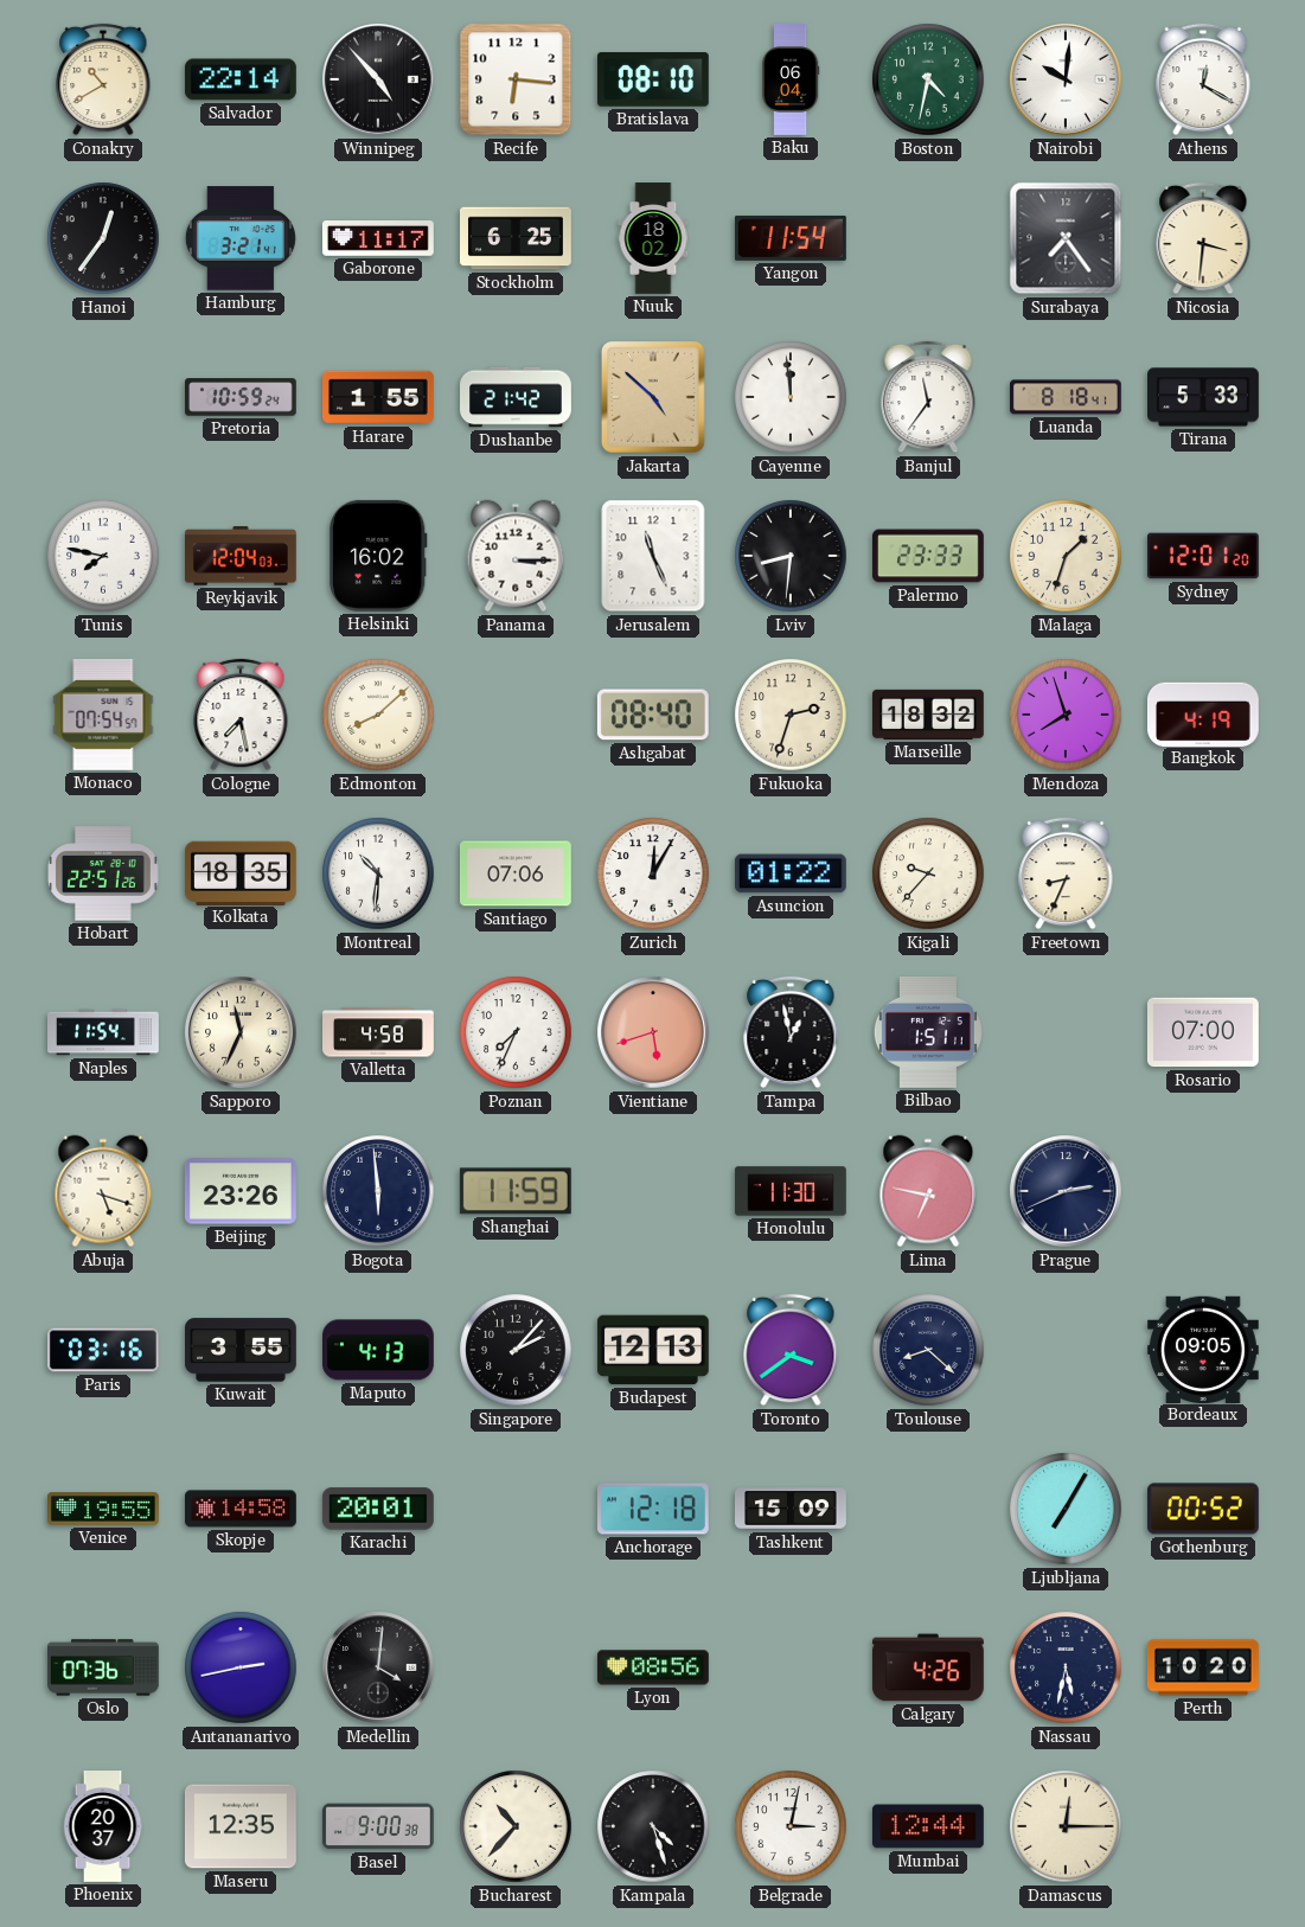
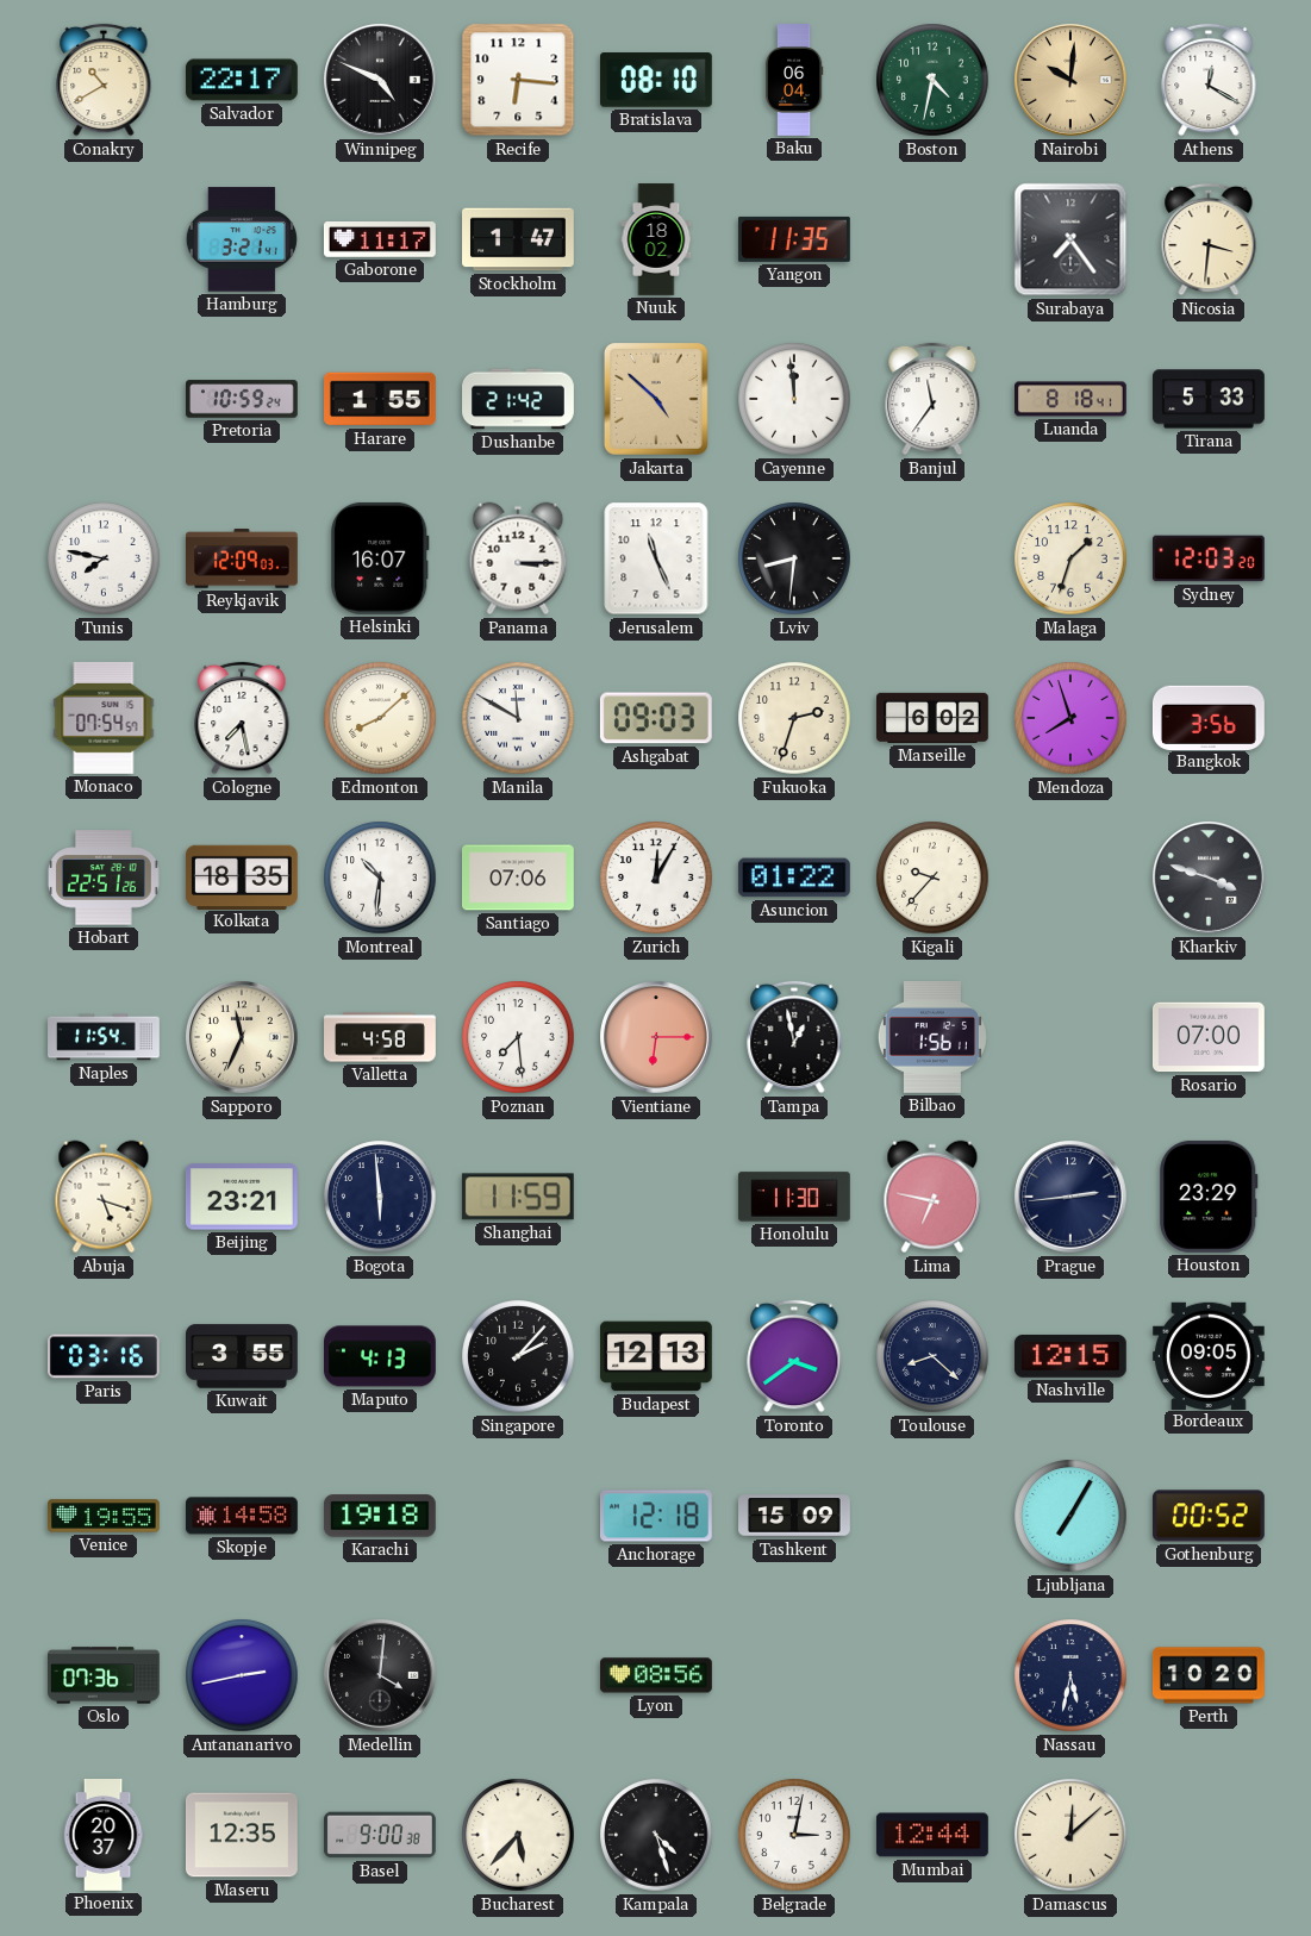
Salvador: 22:14 -> 22:17 (242, 80)
Winnipeg: 4:53 -> 4:49 (381, 81)
Nairobi dial: white -> champagne (1072, 81)
Hanoi: 12:36 -> none (103, 238)
Stockholm: 6:25 -> 1:47 (519, 239)
Yangon: 11:54 -> 11:35 (794, 239)
Reykjavik: 12:04 -> 12:09 (243, 558)
Helsinki: 16:02 -> 16:07 (381, 558)
Palermo: 23:33 -> none (929, 556)
Sydney: 12:01 -> 12:03 (1209, 558)
Manila: none -> 11:50 (518, 718)
Ashgabat: 08:40 -> 09:03 (656, 718)
Marseille: 18:32 -> 6:02 (934, 718)
Bangkok: 4:19 -> 3:56 (1209, 717)
Freetown: 8:34 -> none (1066, 873)
Kharkiv: none -> 3:48 (1210, 879)
Poznan: 7:34 -> 7:29 (518, 1037)
Vientiane: 5:42 -> 6:15 (657, 1038)
Bilbao: 1:51 -> 1:56 (932, 1037)
Beijing: 23:26 -> 23:21 (242, 1197)
Prague: 2:41 -> 2:44 (1072, 1198)
Houston: none -> 23:29 (1209, 1197)
Nashville: none -> 12:15 (1070, 1356)
Karachi: 20:01 -> 19:18 (380, 1516)
Calgary: 4:26 -> none (928, 1667)
Bucharest: 10:37 -> 5:37 (518, 1835)
Damascus: 12:15 -> 12:08 (1070, 1835)
